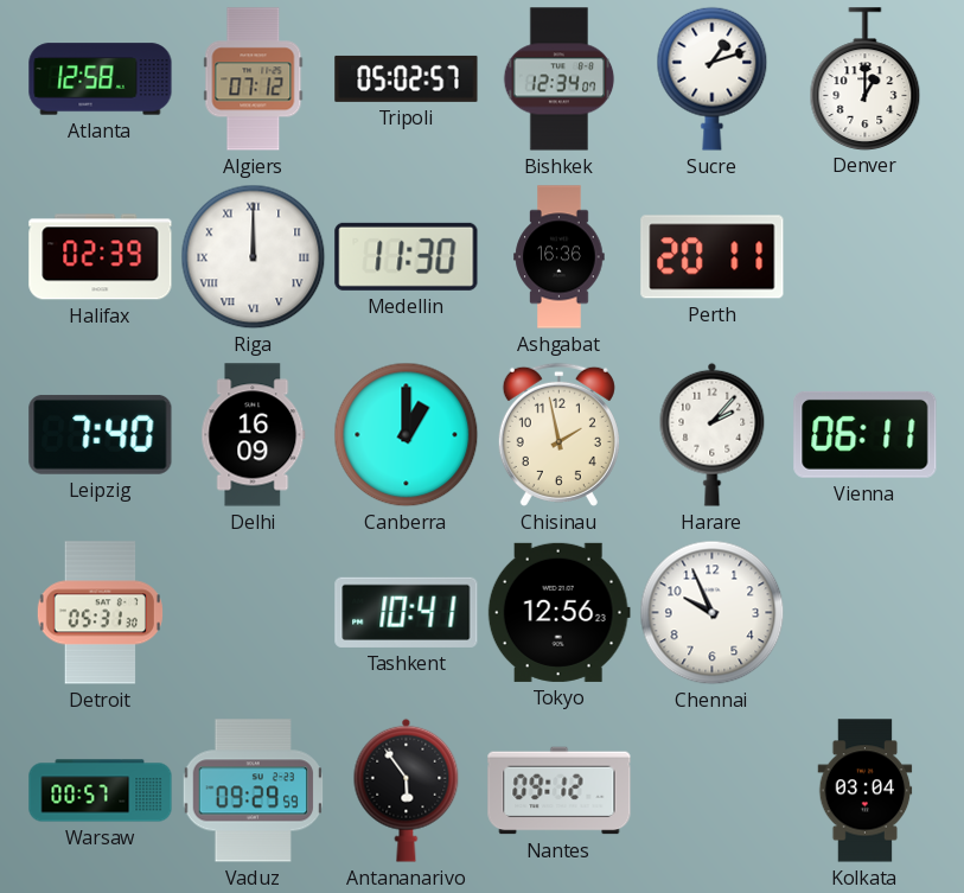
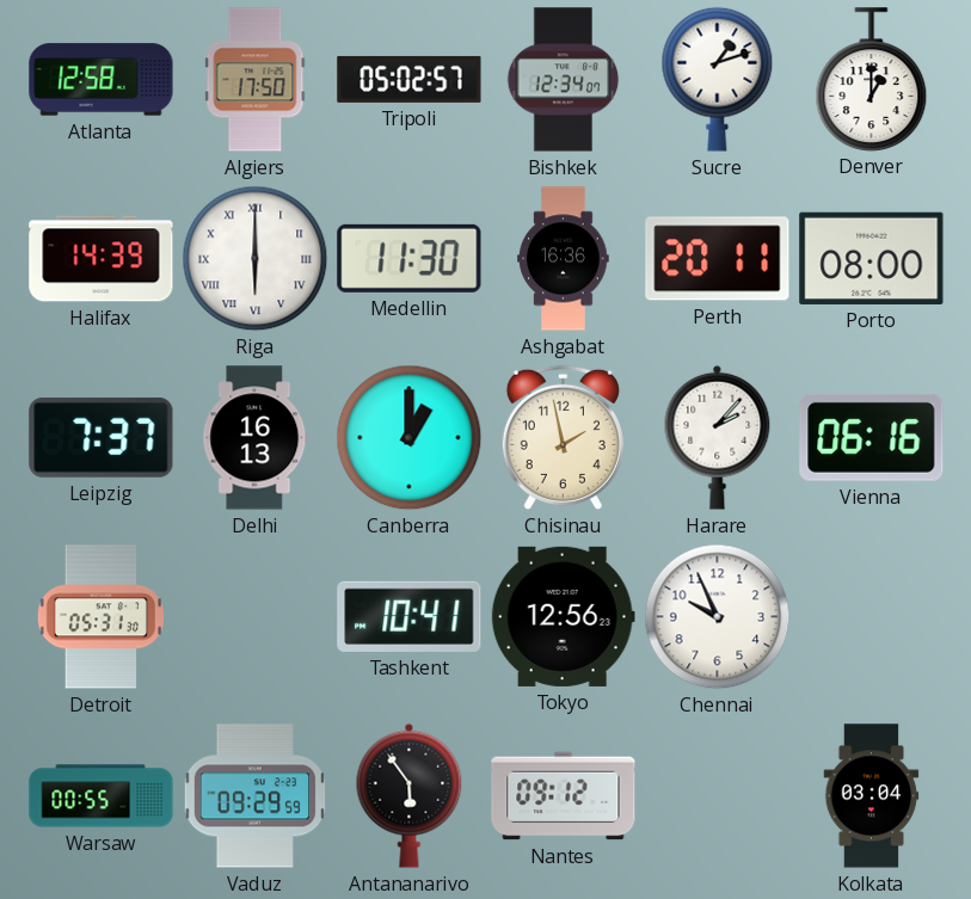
Algiers: 07:12 -> 17:50 (256, 80)
Halifax: 02:39 -> 14:39 (102, 259)
Riga: 12:00 -> 6:00 (256, 259)
Porto: none -> 08:00 (872, 258)
Leipzig: 7:40 -> 7:37 (102, 437)
Delhi: 16:09 -> 16:13 (256, 438)
Vienna: 06:11 -> 06:16 (872, 437)
Warsaw: 00:57 -> 00:55 (102, 796)
